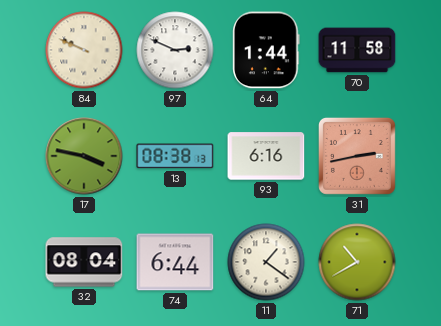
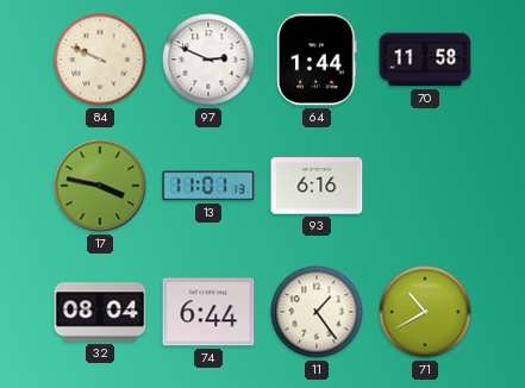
13: 08:38 -> 11:01 (208, 186)
31: 2:43 -> none (357, 156)
11: 1:21 -> 1:24 (317, 312)
